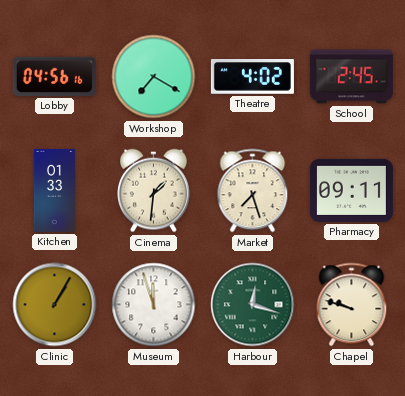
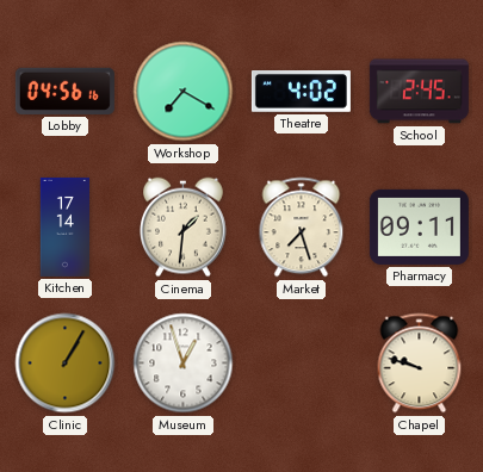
Kitchen: 01:33 -> 17:14 (66, 226)
Museum: 11:57 -> 12:57 (184, 364)
Harbour: 12:18 -> none (253, 305)
